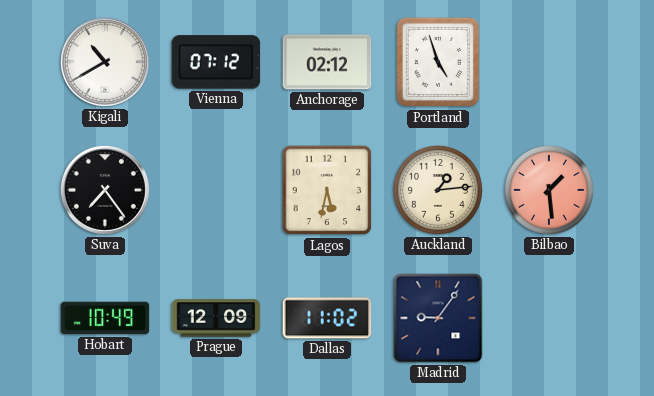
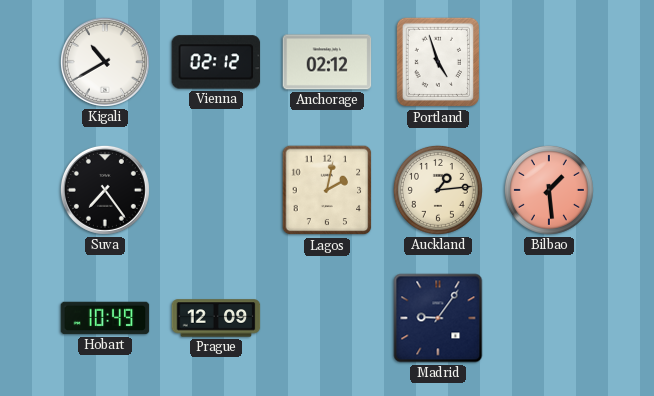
Vienna: 07:12 -> 02:12 (216, 62)
Lagos: 5:32 -> 2:02 (327, 190)
Dallas: 11:02 -> none (327, 318)
